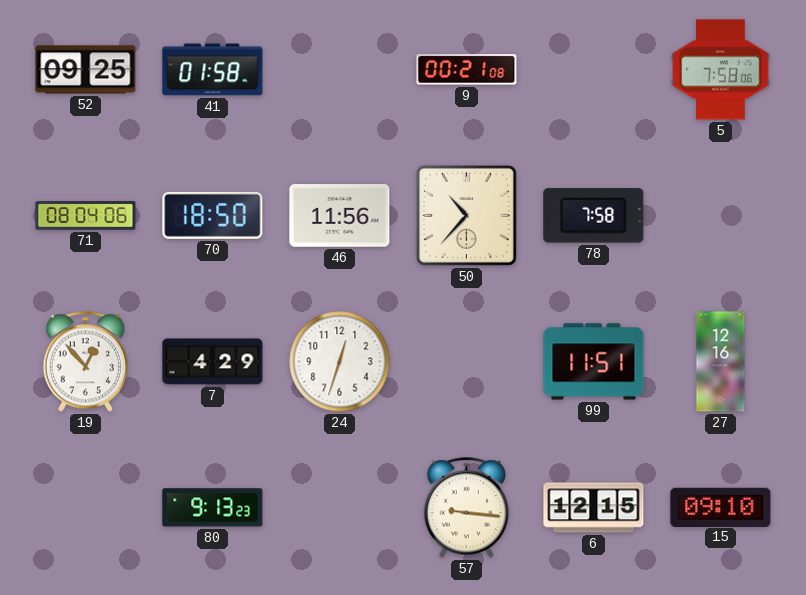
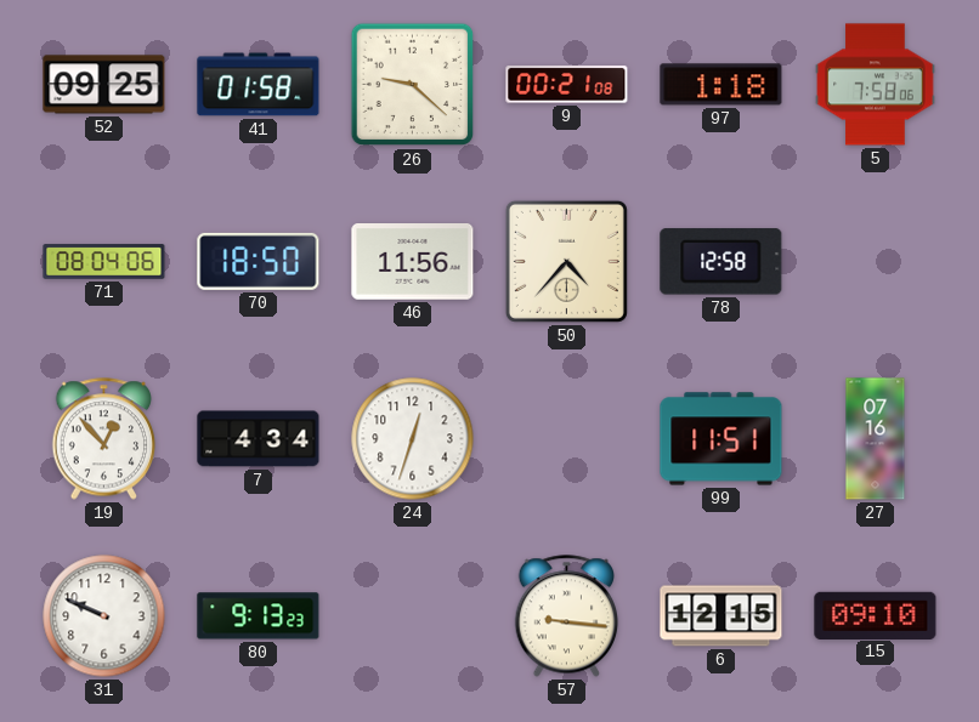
26: none -> 9:22 (413, 85)
97: none -> 1:18 (721, 85)
50: 10:37 -> 4:37 (566, 261)
78: 7:58 -> 12:58 (721, 262)
7: 4:29 -> 4:34 (259, 439)
27: 12:16 -> 07:16 (876, 439)
31: none -> 9:49 (104, 616)
